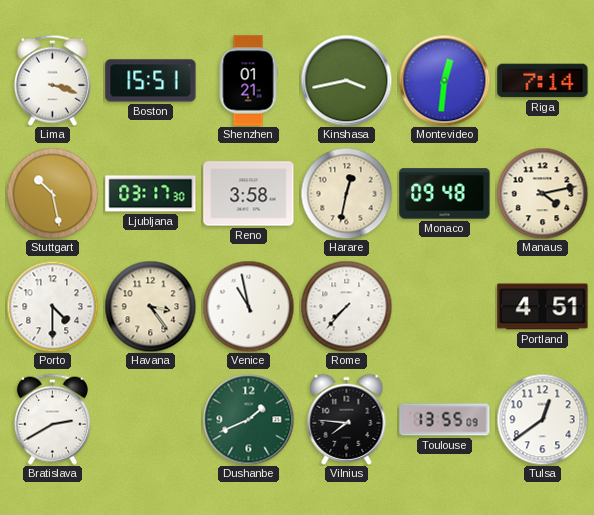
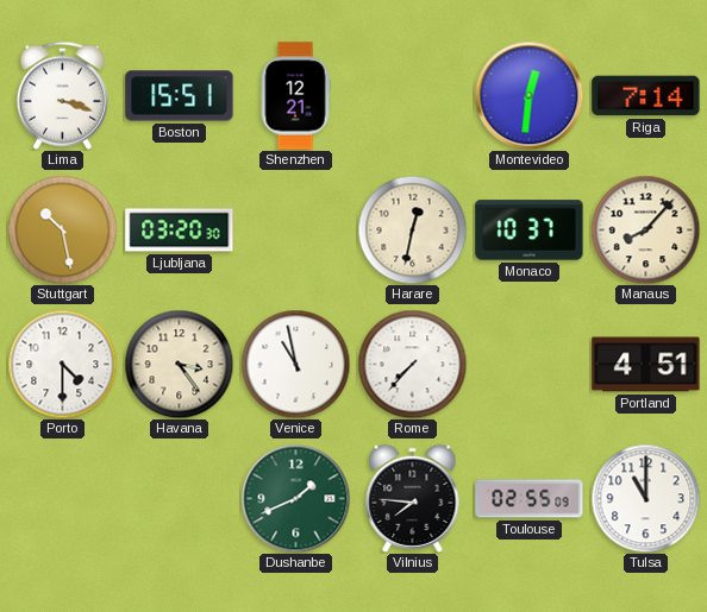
Shenzhen: 01:21 -> 12:21 (295, 96)
Kinshasa: 3:43 -> none (346, 80)
Ljubljana: 03:17 -> 03:20 (180, 231)
Reno: 3:58 -> none (249, 194)
Monaco: 09:48 -> 10:37 (530, 231)
Manaus: 4:13 -> 8:07 (645, 229)
Bratislava: 2:40 -> none (52, 419)
Toulouse: 13:55 -> 02:55 (530, 499)
Tulsa: 12:39 -> 11:00 (645, 498)
